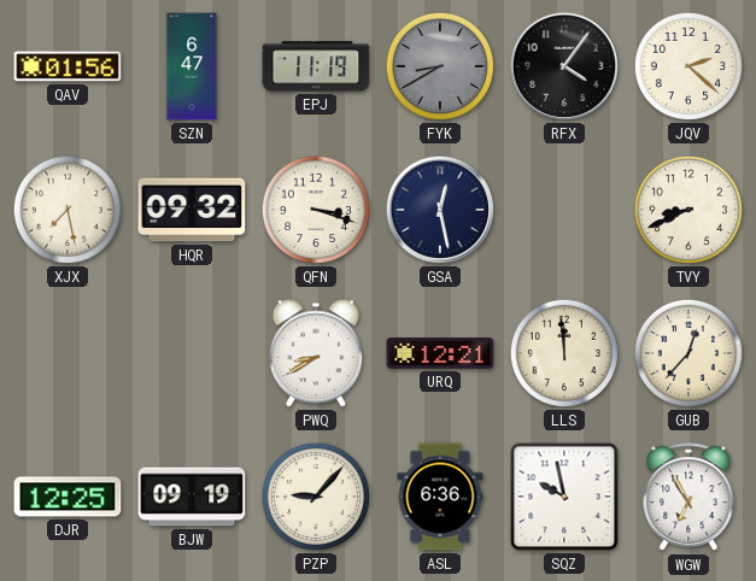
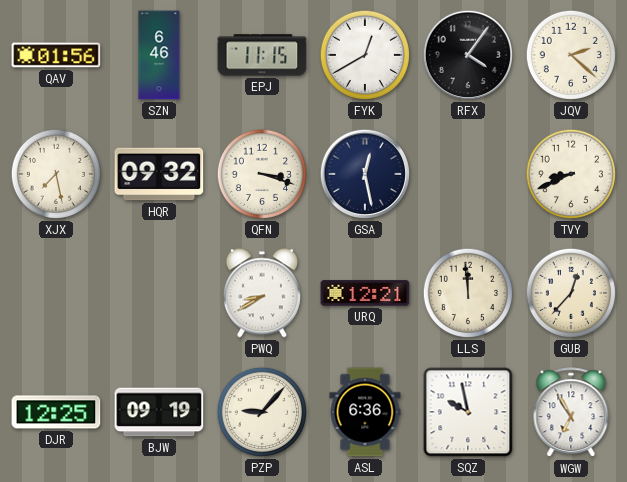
SZN: 6:47 -> 6:46 (159, 55)
EPJ: 11:19 -> 11:15 (262, 55)
FYK: 8:40 -> 12:40 (365, 55)
FYK dial: grey -> white (365, 55)
